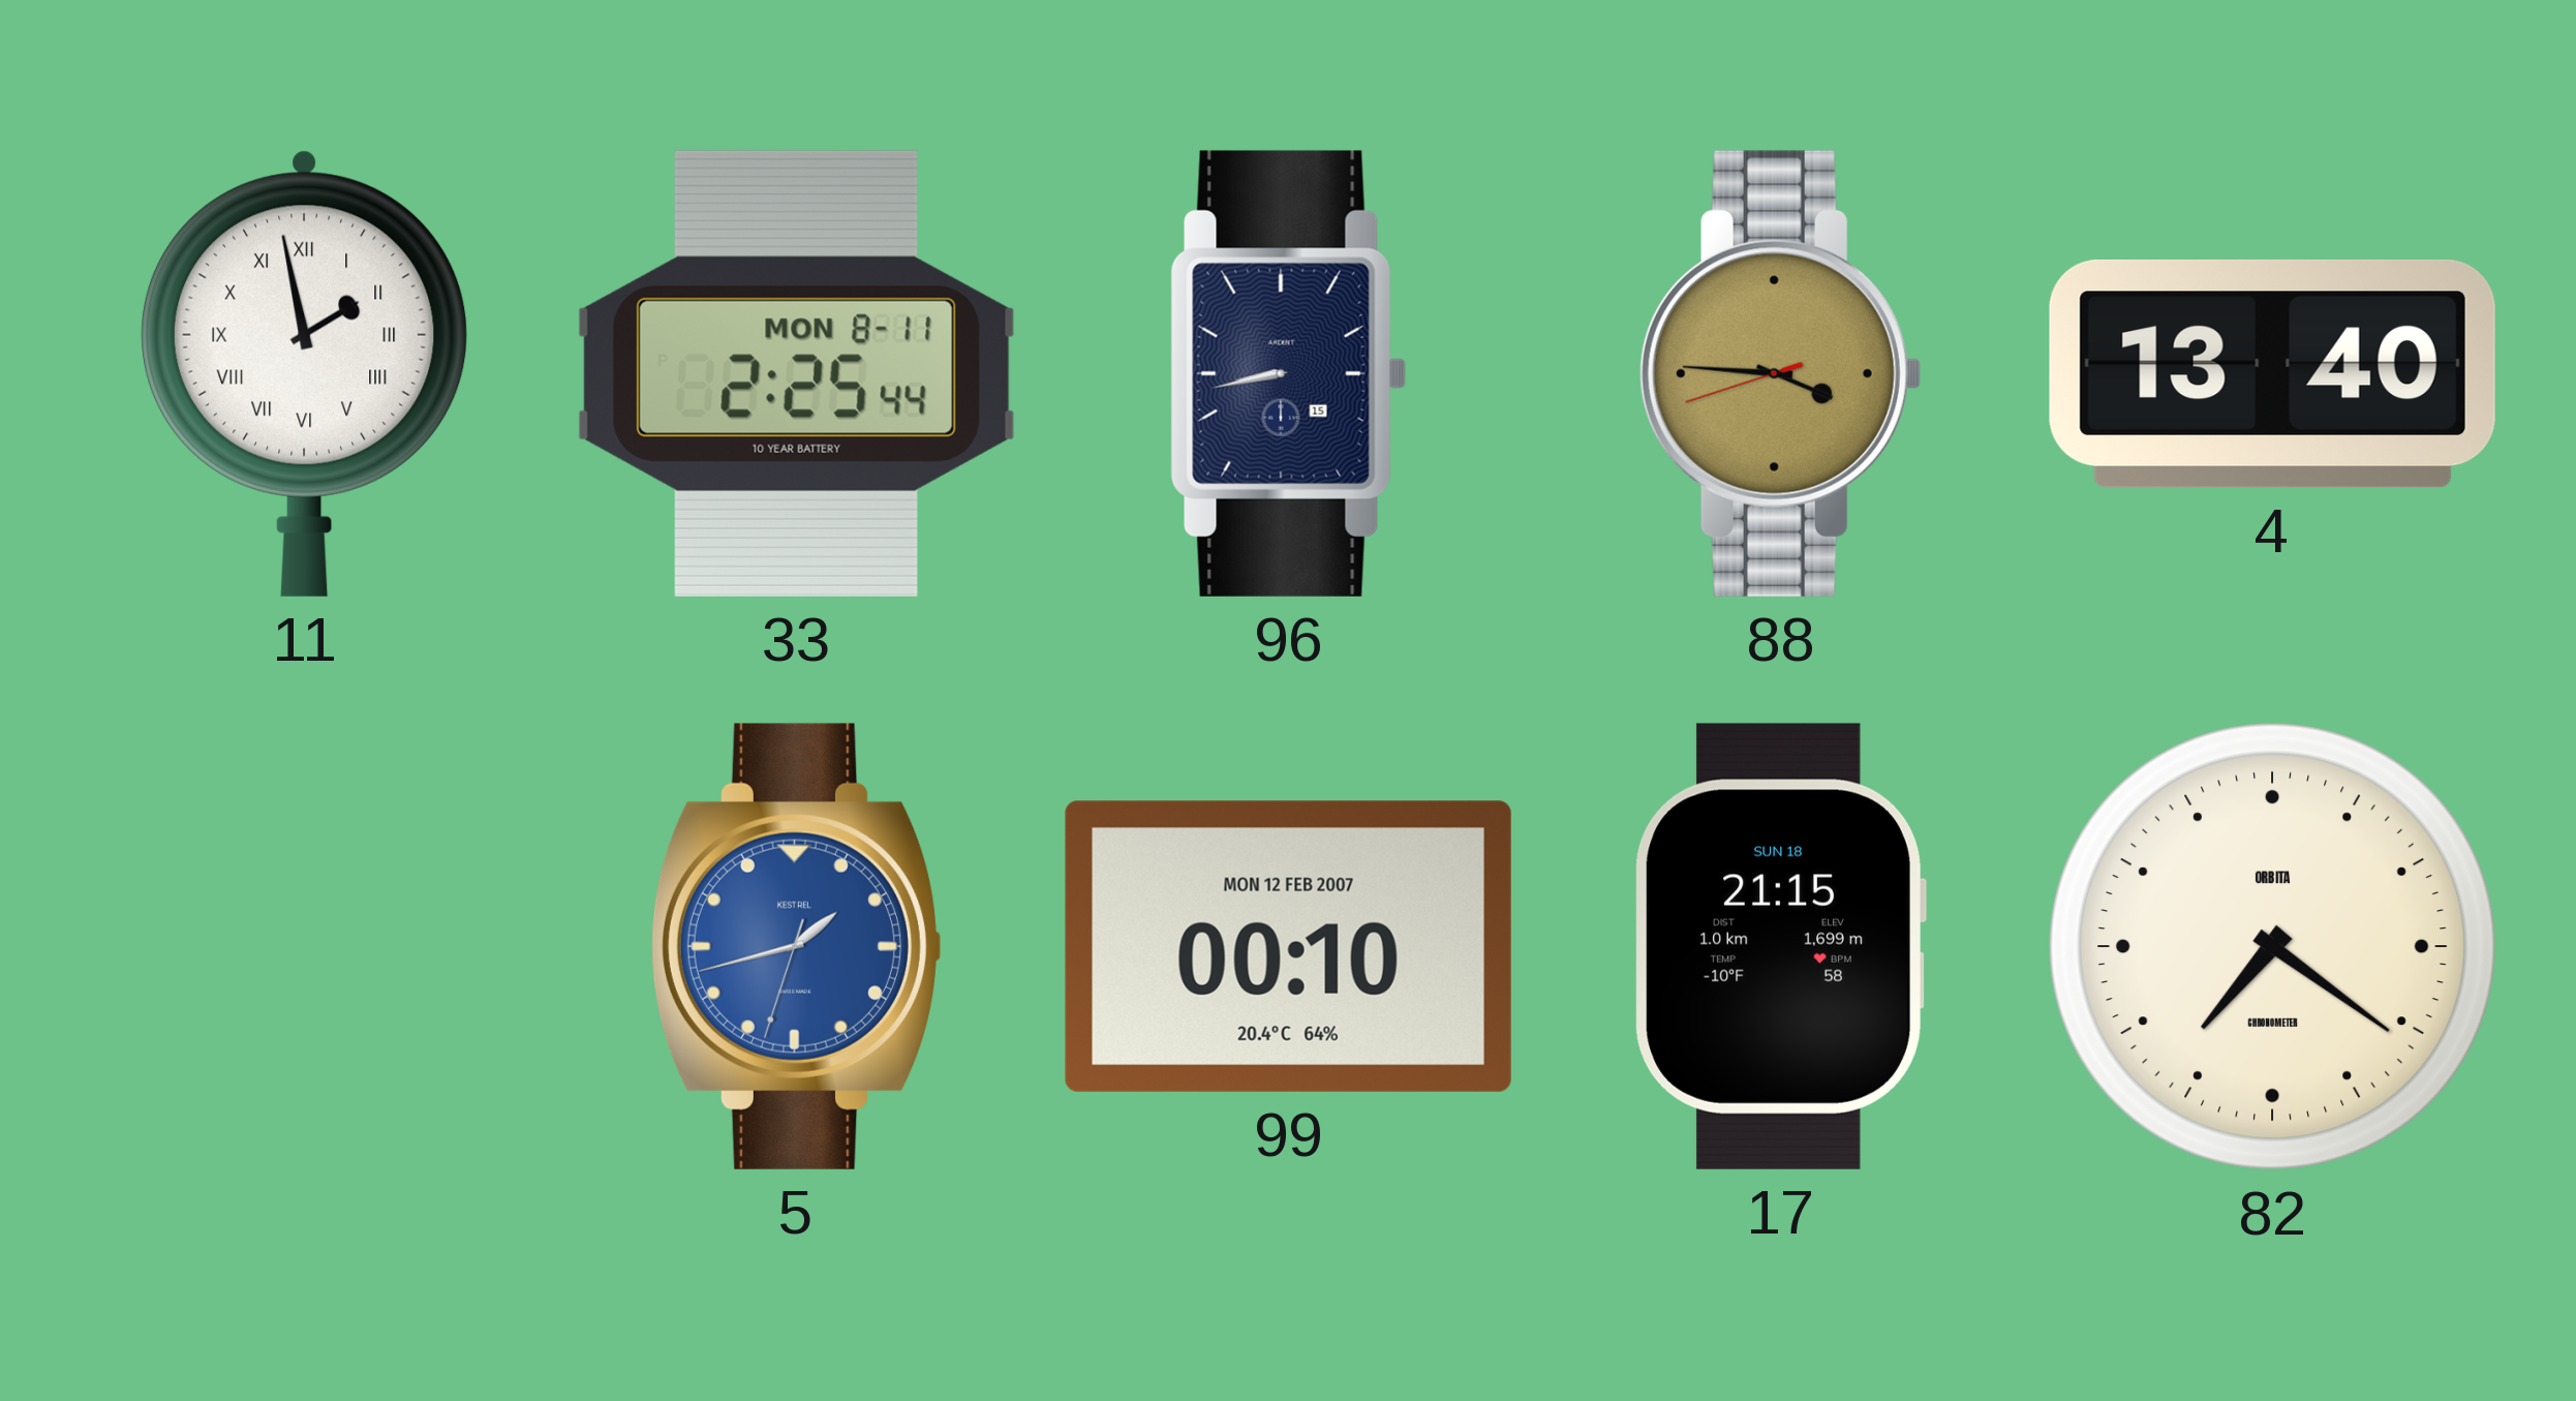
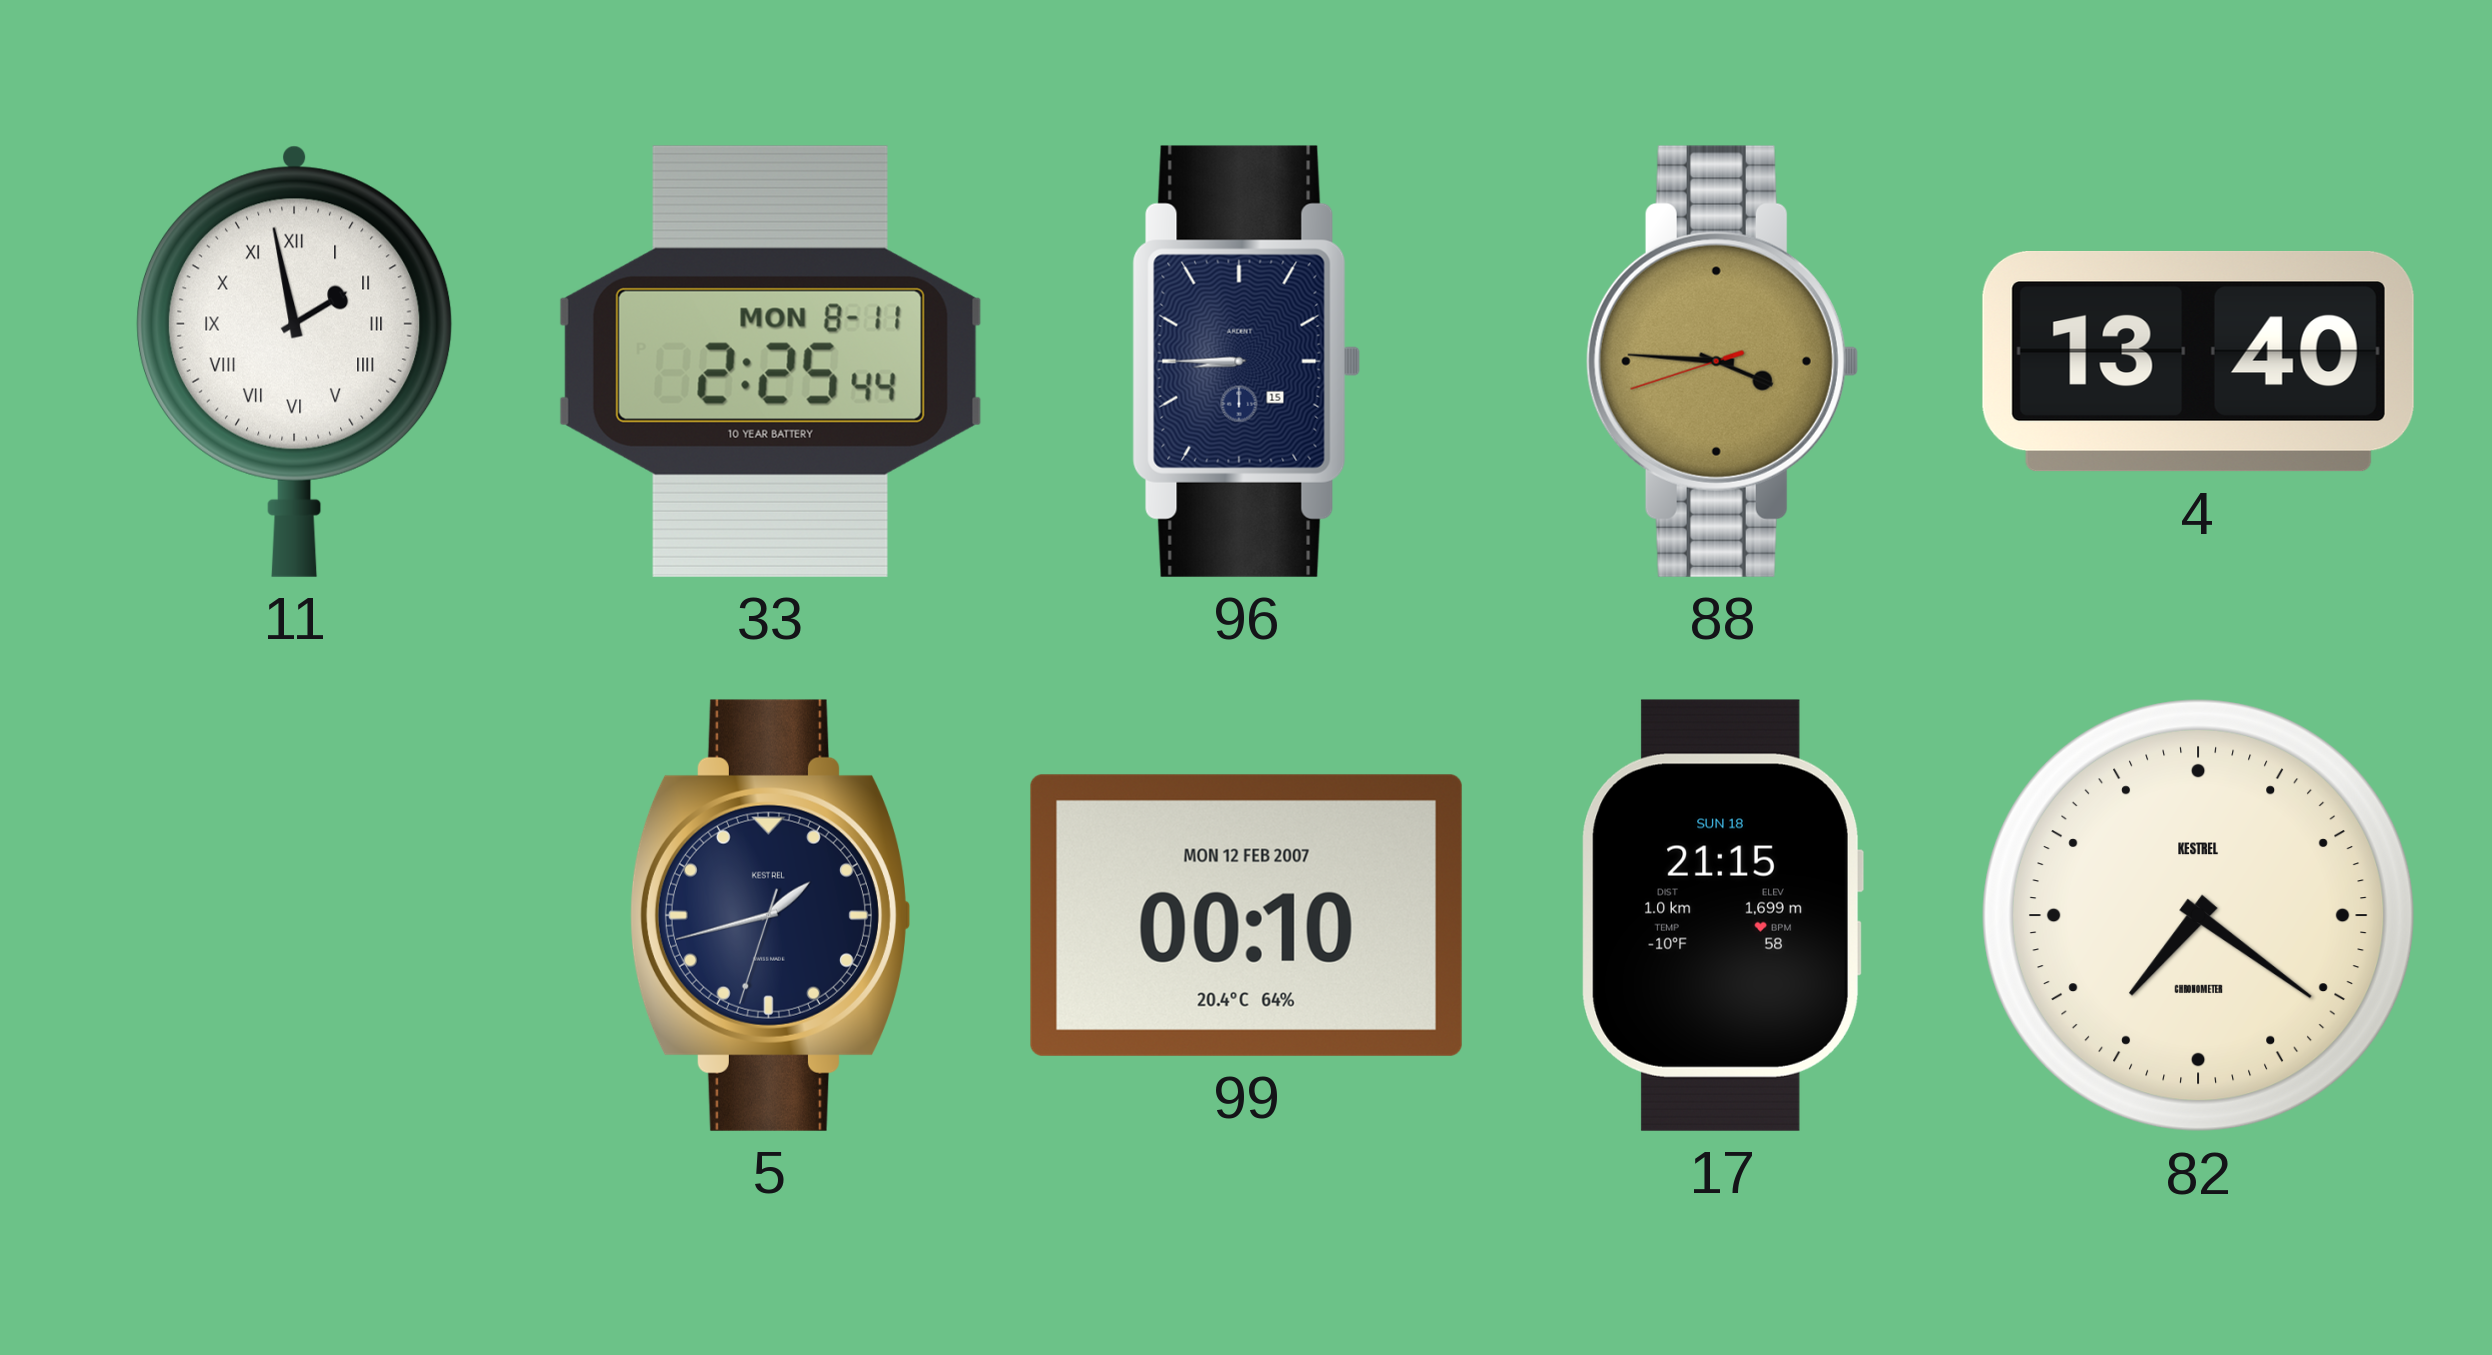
96: 8:43 -> 8:45 (1246, 361)
5 dial: blue -> navy (770, 915)
82 brand: ORBITA -> KESTREL (2199, 916)
